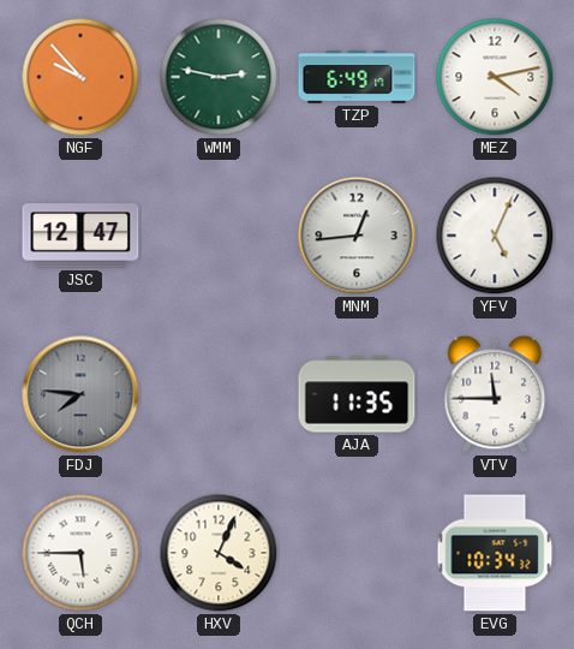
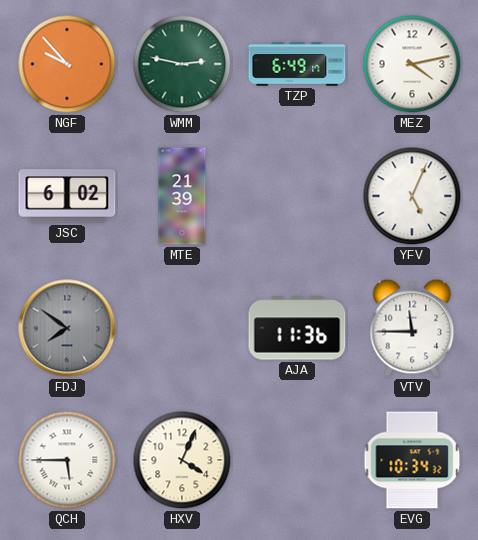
JSC: 12:47 -> 6:02 (67, 196)
MTE: none -> 21:39 (182, 196)
MNM: 12:44 -> none (357, 236)
FDJ: 7:46 -> 7:51 (67, 328)
AJA: 11:35 -> 11:36 (297, 328)
